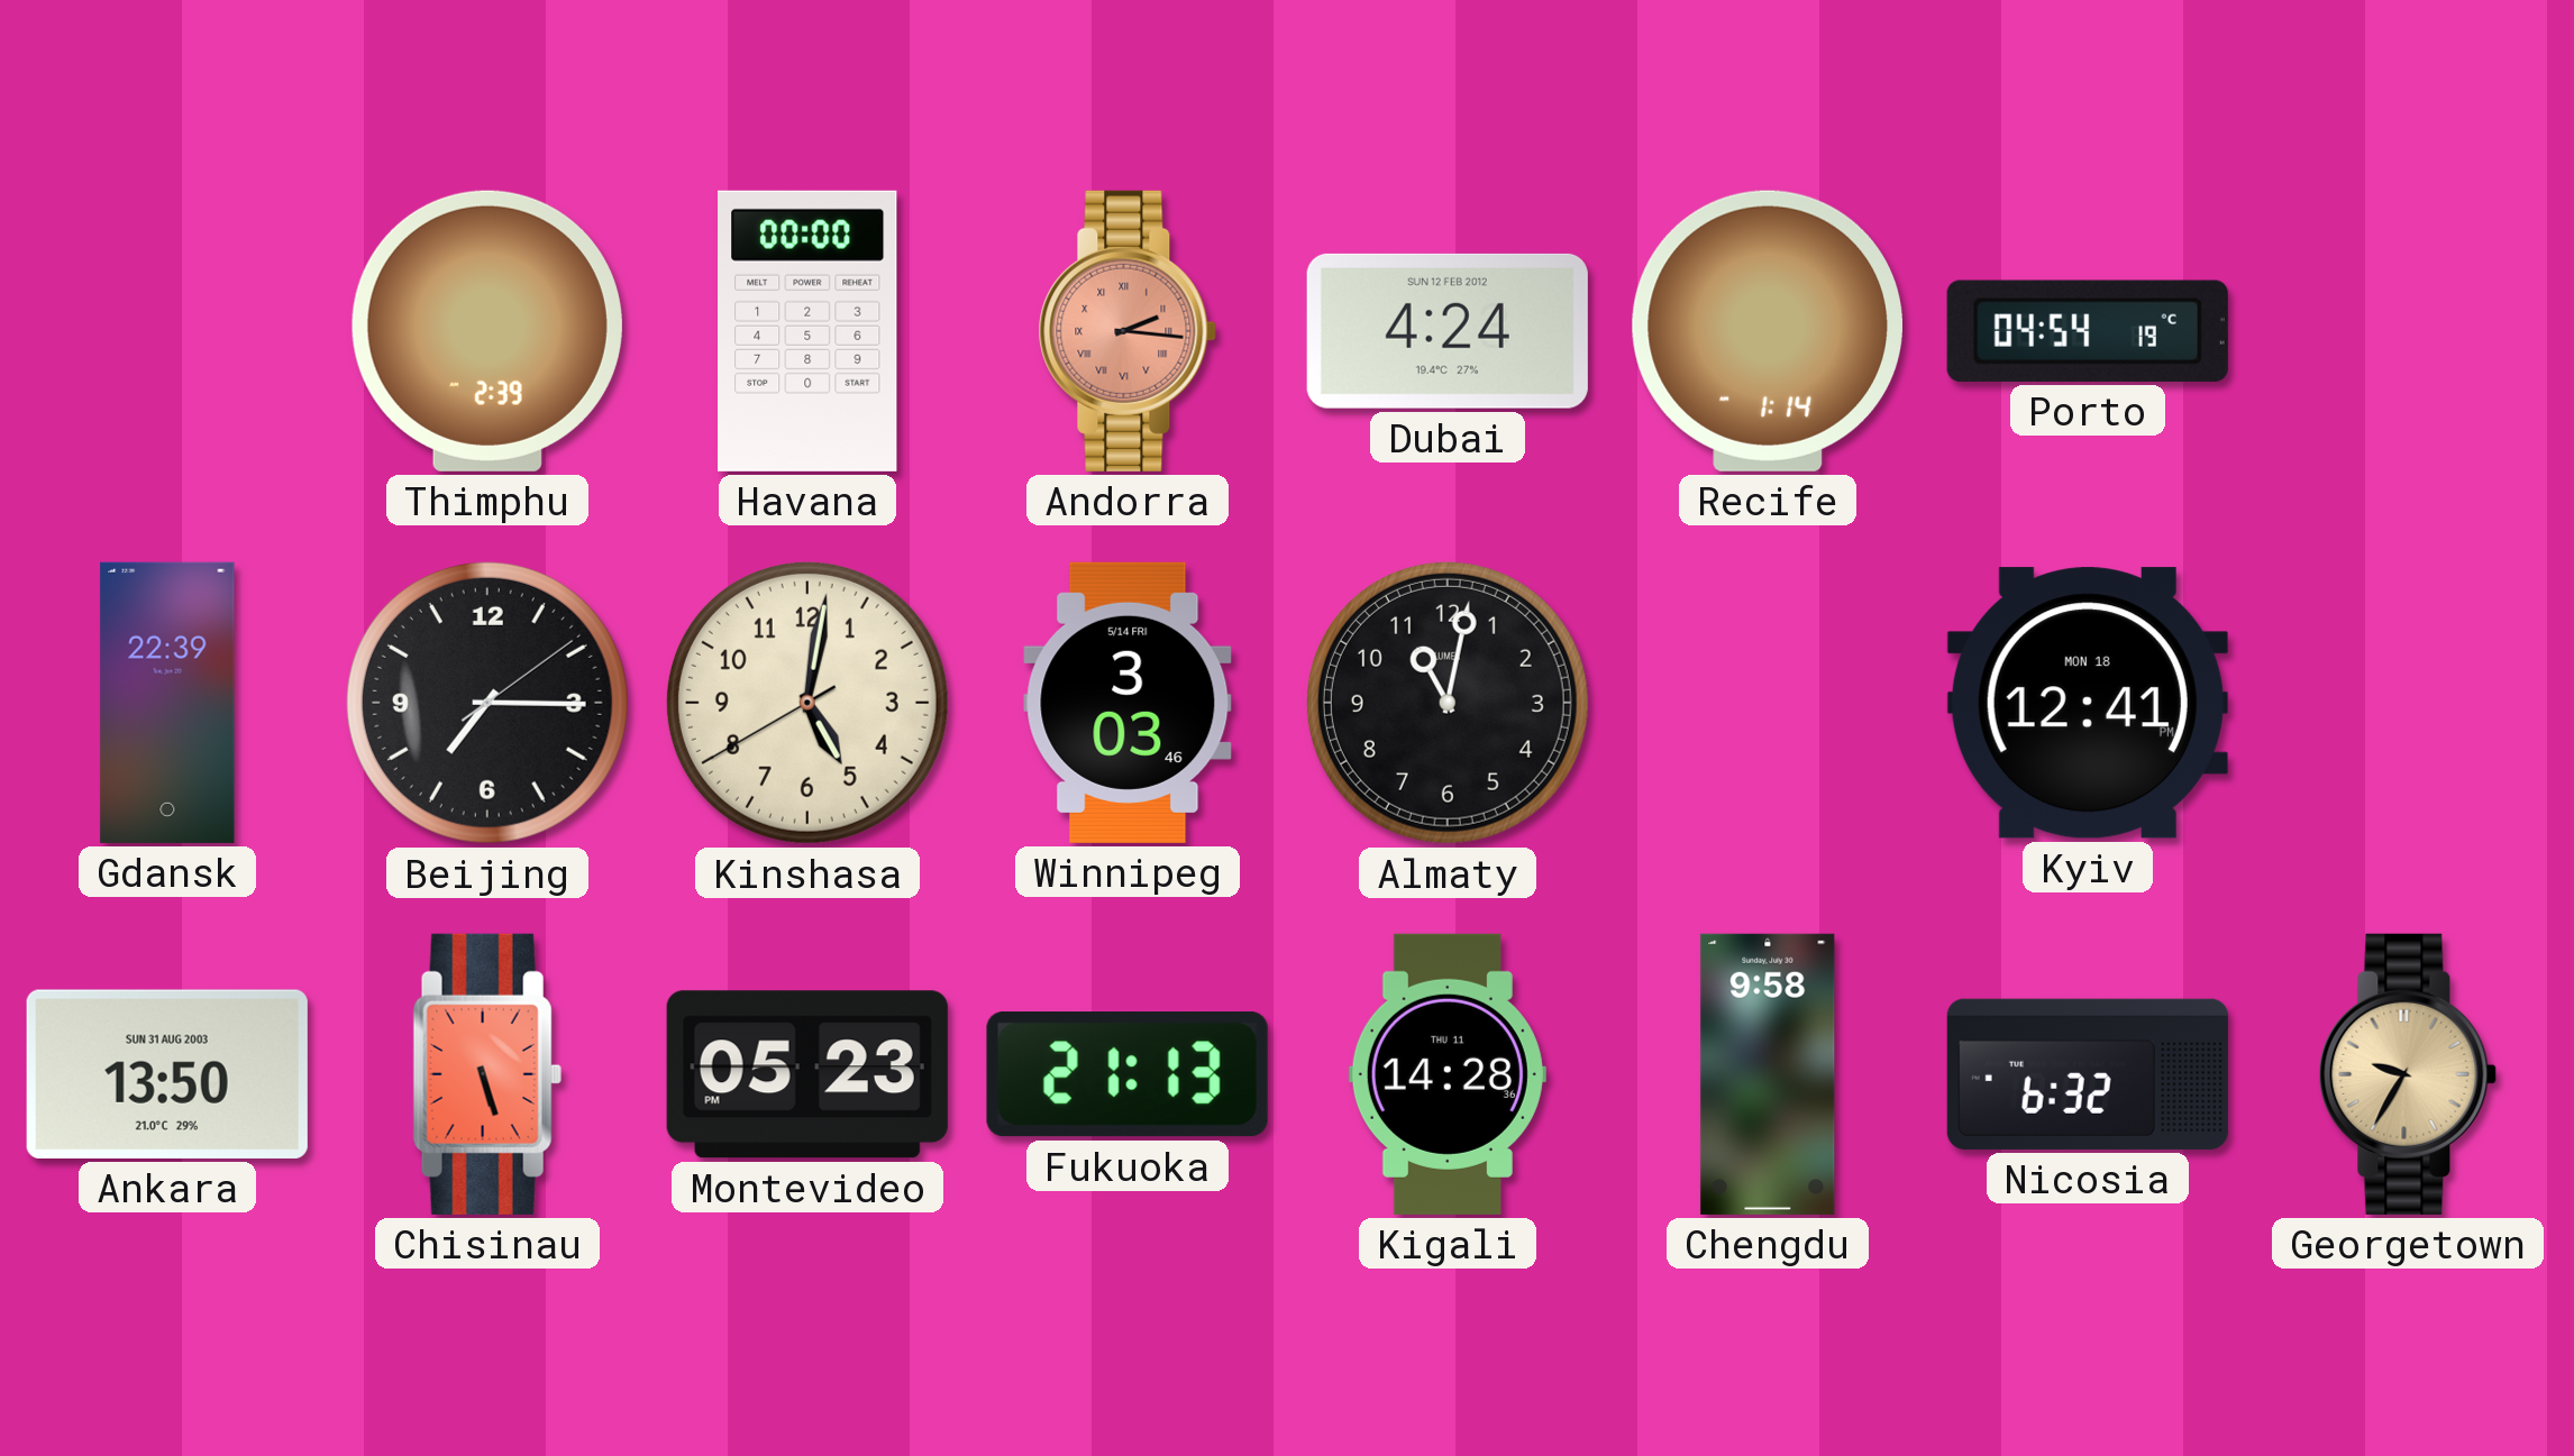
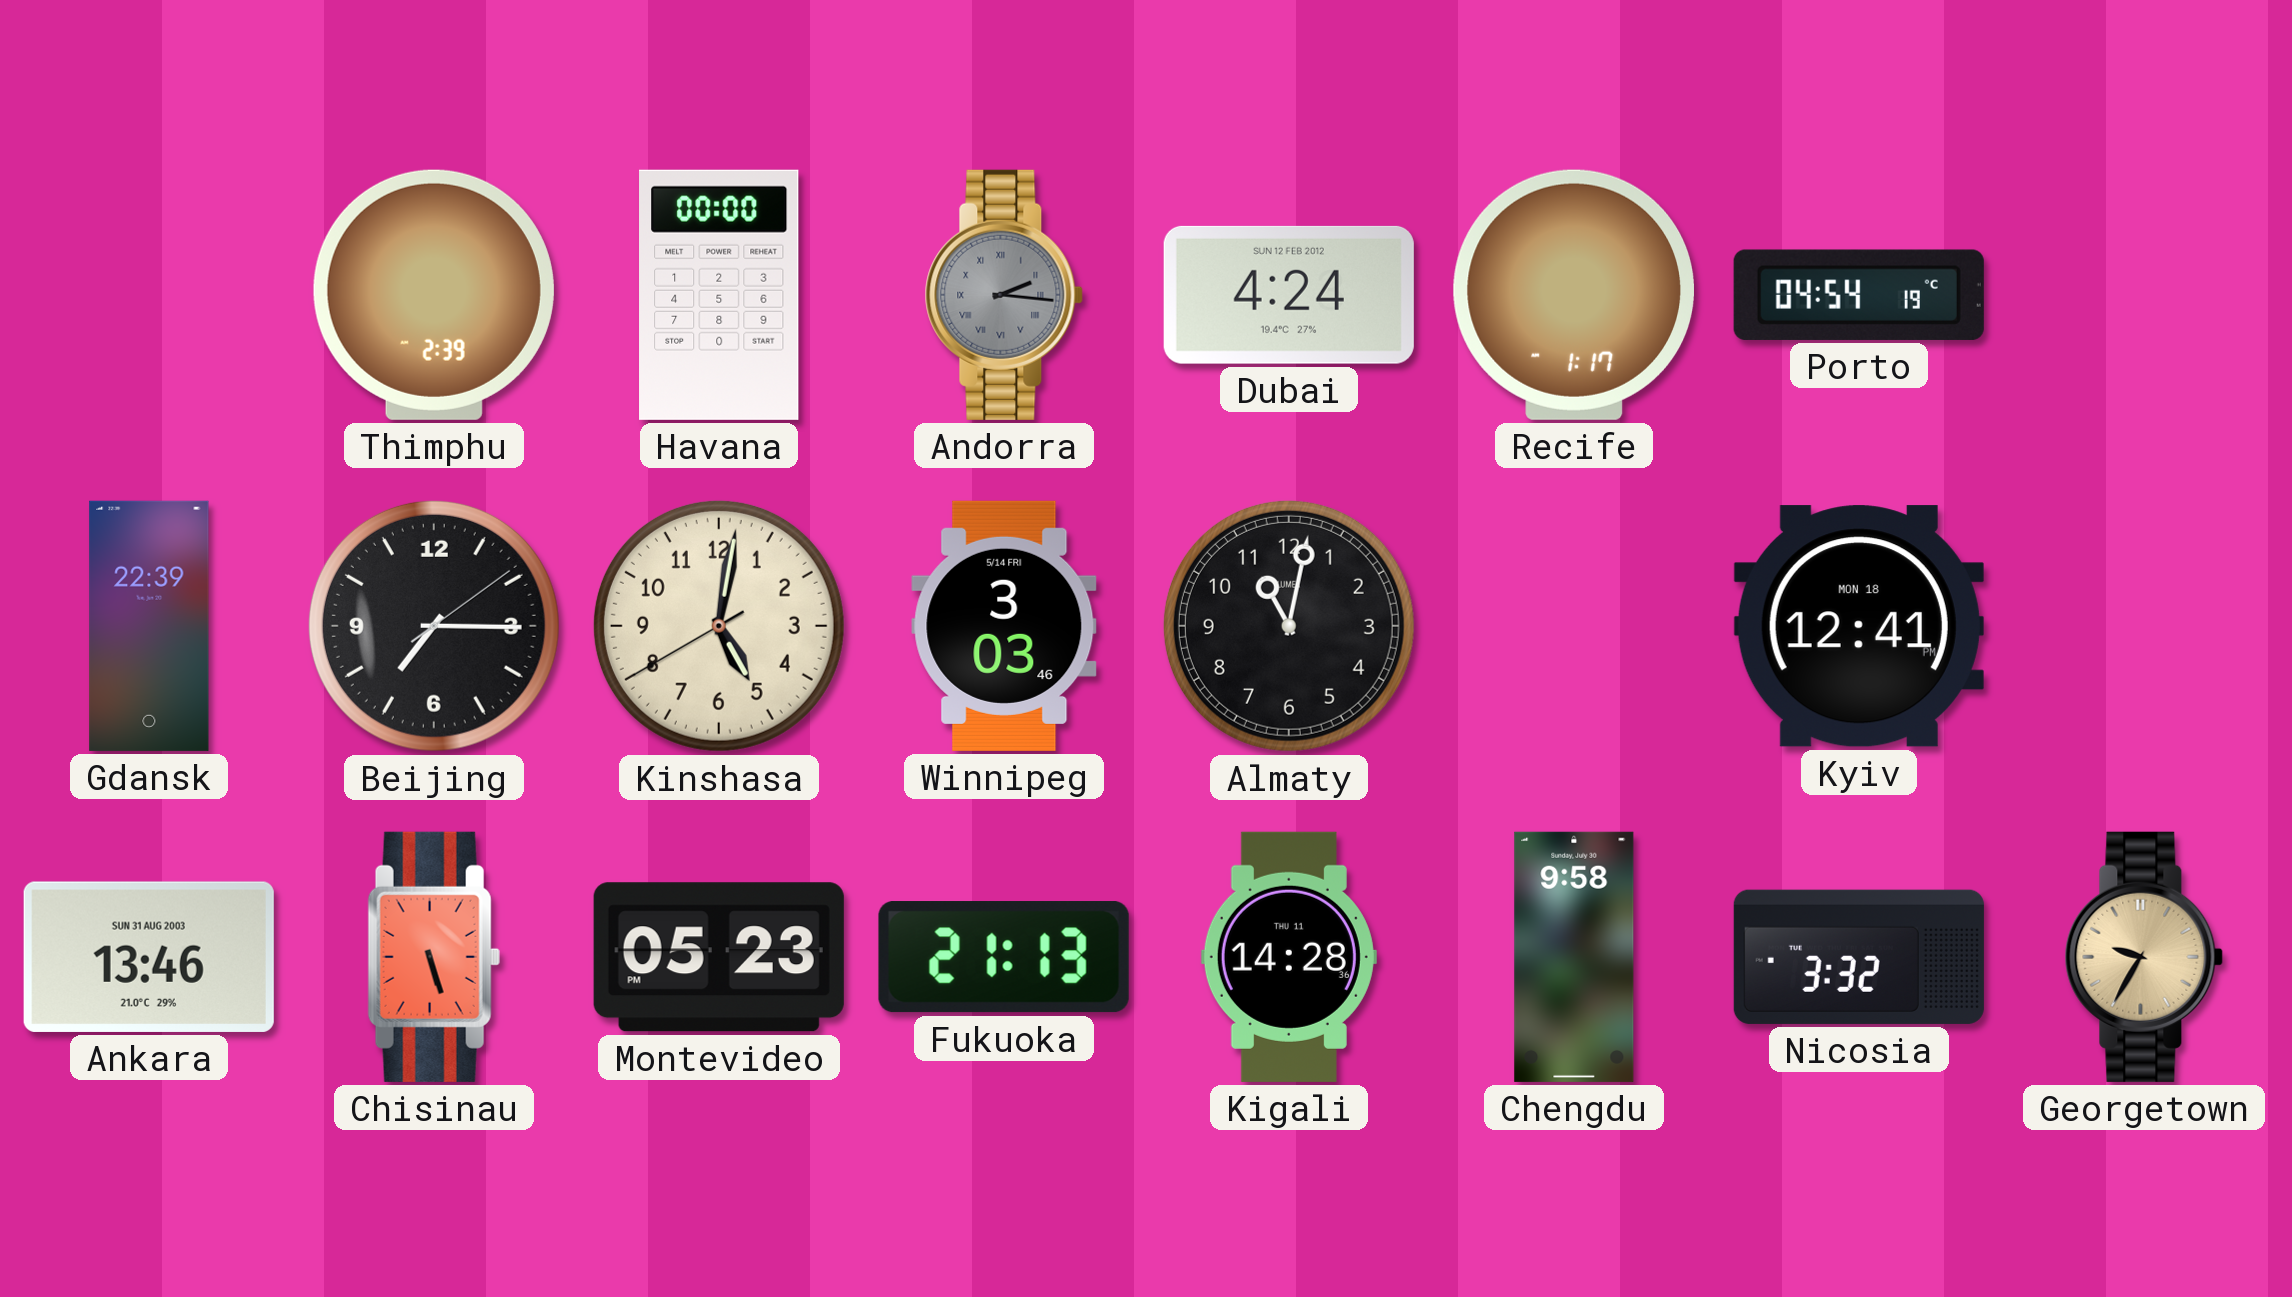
Andorra dial: salmon -> grey (1004, 295)
Recife: 1:14 -> 1:17 (1574, 295)
Ankara: 13:50 -> 13:46 (149, 957)
Nicosia: 6:32 -> 3:32 (1859, 957)
